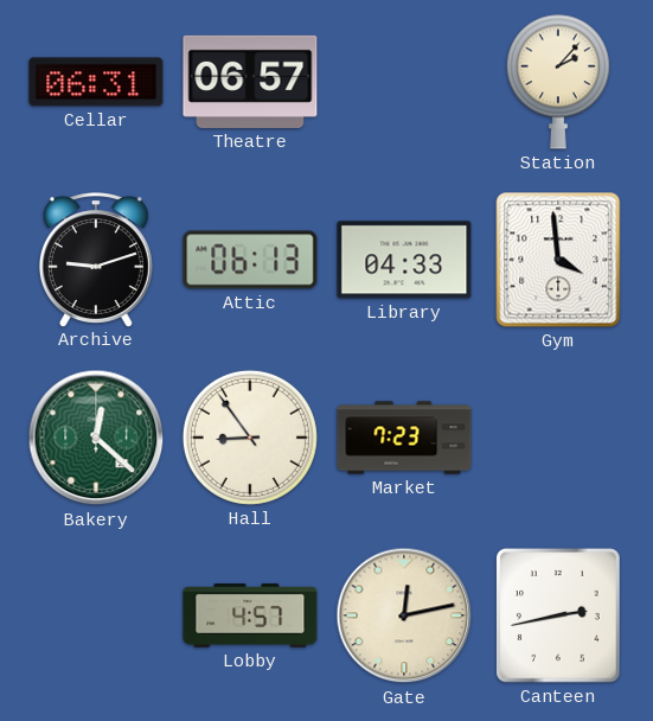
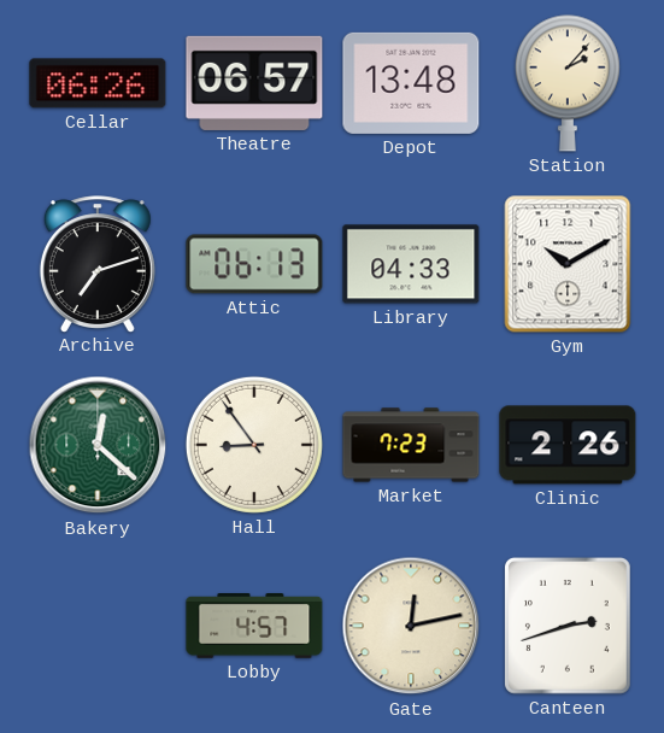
Cellar: 06:31 -> 06:26 (98, 83)
Depot: none -> 13:48 (411, 83)
Archive: 9:12 -> 7:12 (98, 264)
Gym: 3:59 -> 10:10 (568, 264)
Clinic: none -> 2:26 (568, 445)
Canteen: 2:43 -> 2:42 (568, 627)
